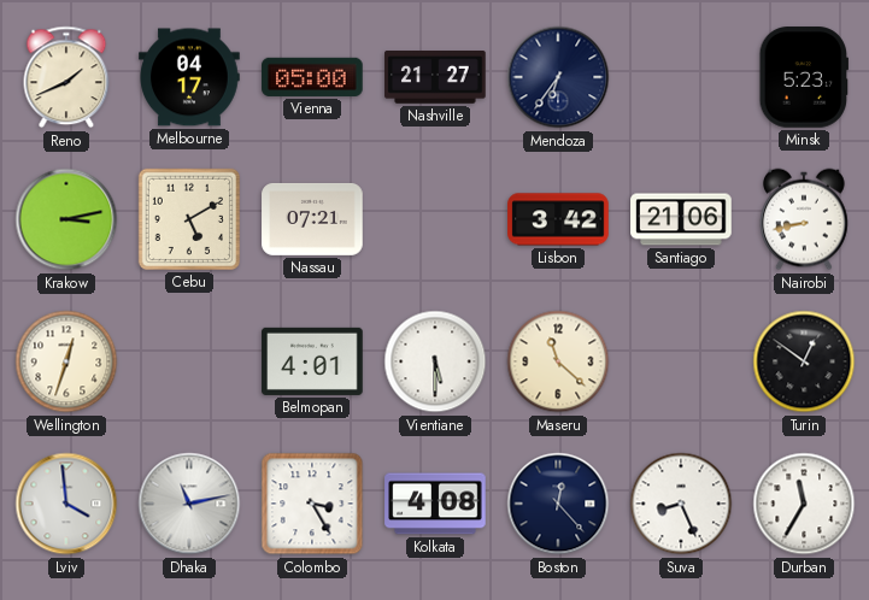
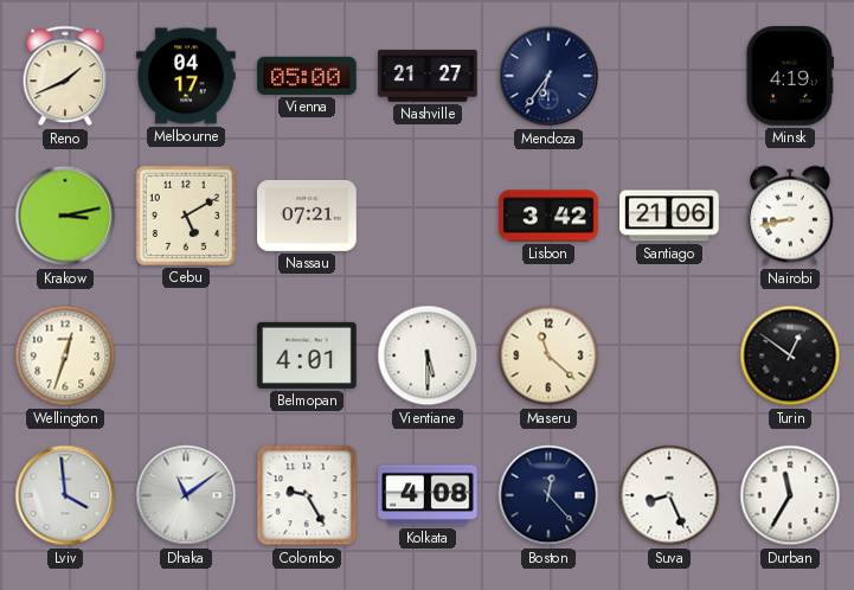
Minsk: 5:23 -> 4:19 (789, 76)
Dhaka: 11:13 -> 11:09 (186, 495)
Colombo: 3:25 -> 9:25 (307, 495)
